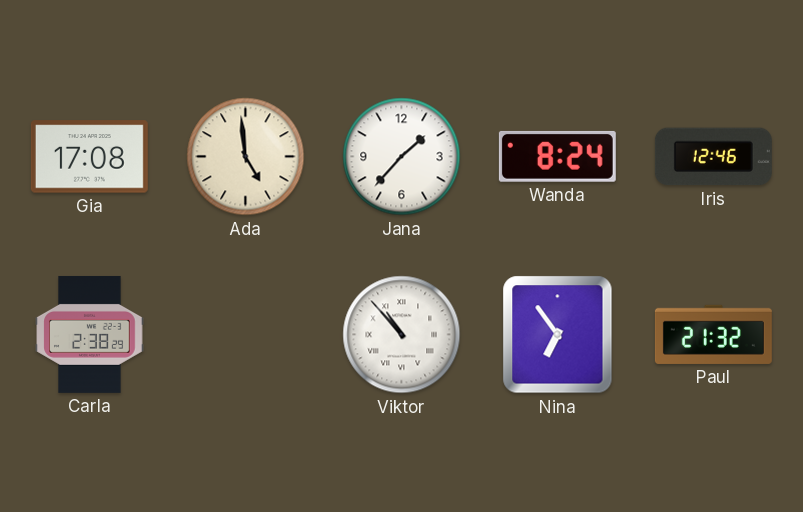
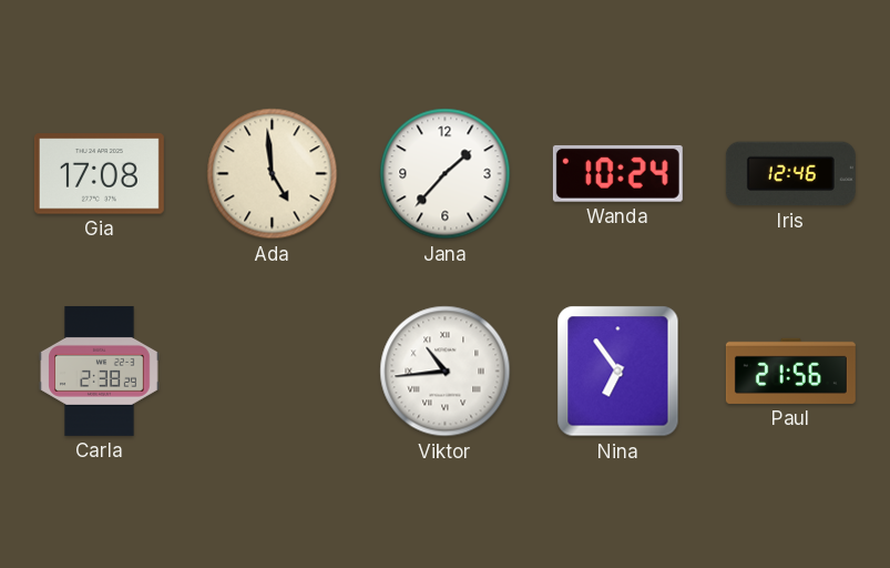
Wanda: 8:24 -> 10:24 (617, 173)
Viktor: 10:53 -> 10:44 (446, 372)
Paul: 21:32 -> 21:56 (790, 371)
